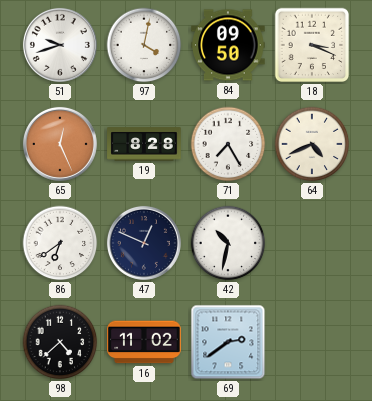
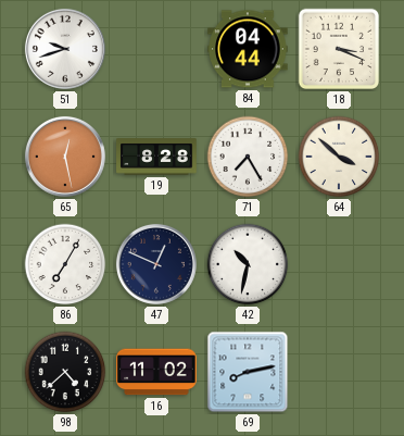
97: 4:02 -> none (144, 45)
84: 09:50 -> 04:44 (248, 49)
65: 12:26 -> 12:28 (65, 157)
64: 4:41 -> 3:52 (339, 157)
86: 6:39 -> 7:05 (65, 264)
69: 2:39 -> 8:13 (248, 372)
